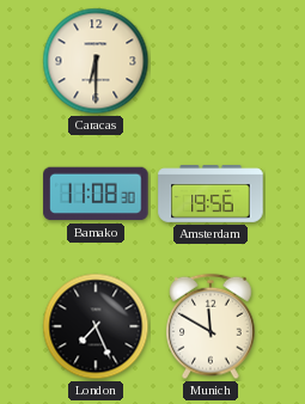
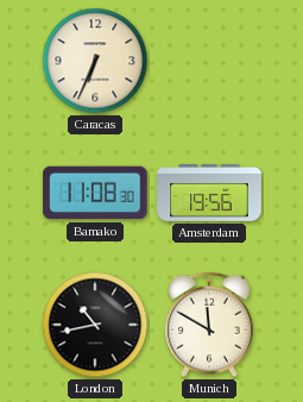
Caracas: 6:30 -> 6:34 (95, 61)
London: 7:26 -> 10:43 (95, 325)
